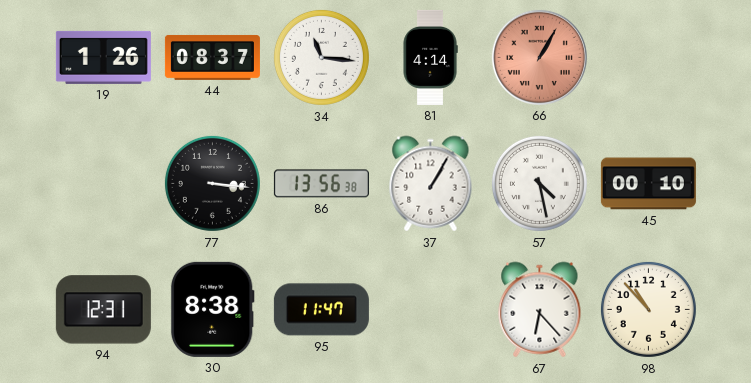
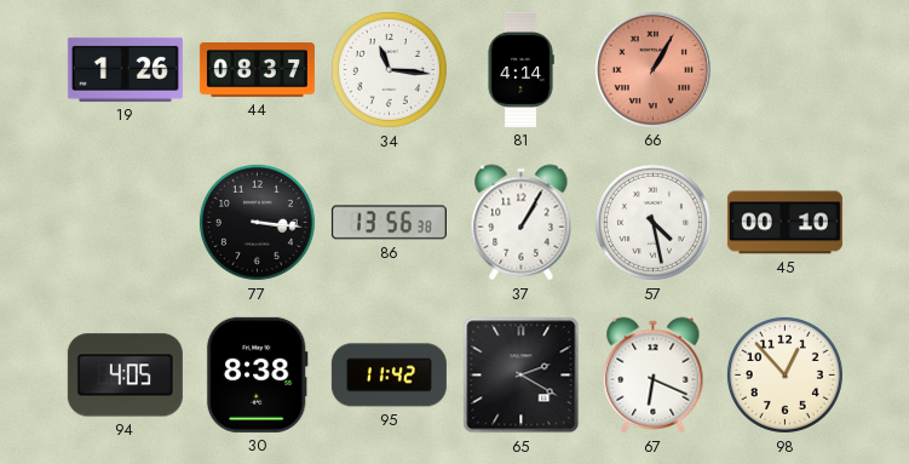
94: 12:31 -> 4:05 (125, 376)
95: 11:47 -> 11:42 (389, 376)
65: none -> 2:20 (522, 376)
67: 6:23 -> 6:19 (654, 376)
98: 10:53 -> 12:53 (784, 374)
